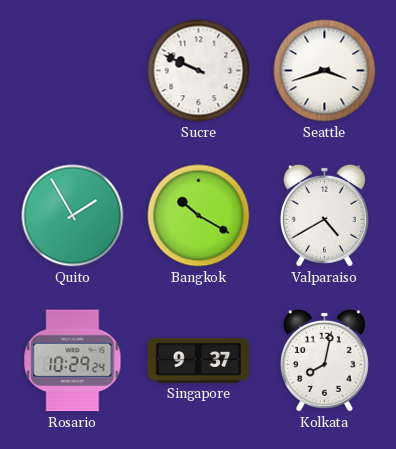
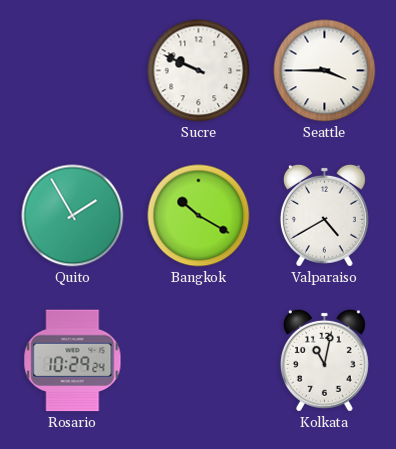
Seattle: 3:42 -> 3:45 (325, 71)
Singapore: 9:37 -> none (199, 361)
Kolkata: 8:02 -> 11:02 (324, 360)
